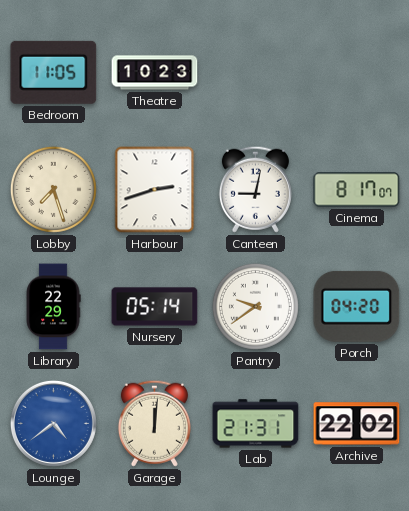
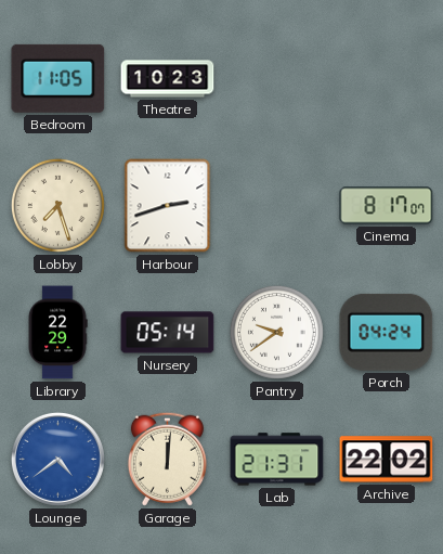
Canteen: 9:02 -> none (255, 189)
Porch: 04:20 -> 04:24 (387, 332)
